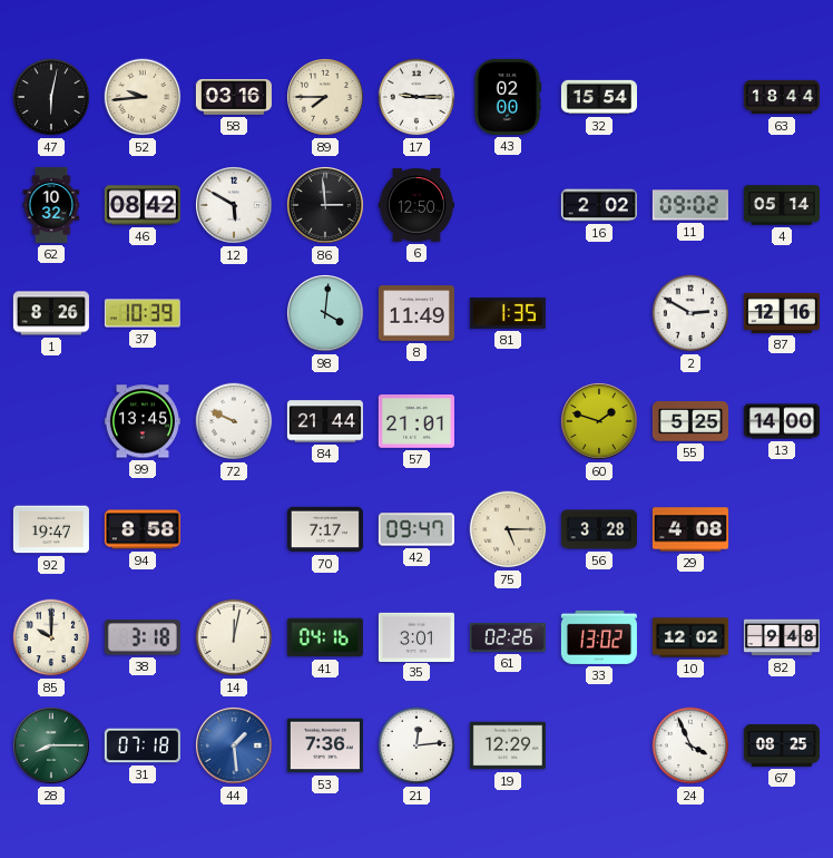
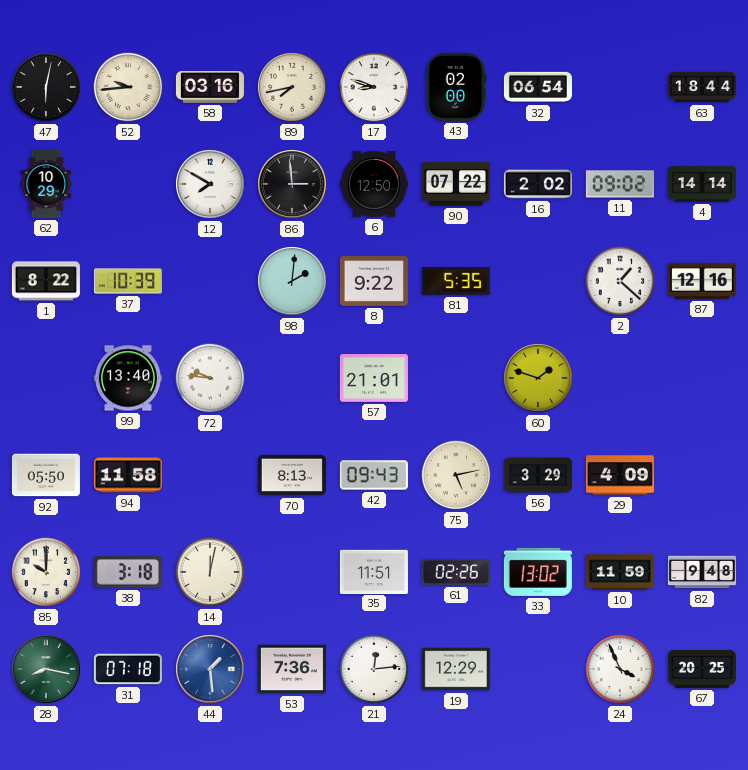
89: 7:45 -> 7:43 (293, 88)
17: 9:15 -> 8:48 (374, 87)
32: 15:54 -> 06:54 (538, 87)
62: 10:32 -> 10:29 (46, 184)
46: 08:42 -> none (143, 205)
12: 5:50 -> 7:50 (211, 185)
90: none -> 07:22 (456, 184)
4: 05:14 -> 14:14 (702, 184)
1: 8:26 -> 8:22 (46, 281)
98: 4:01 -> 2:01 (293, 282)
8: 11:49 -> 9:22 (374, 281)
81: 1:35 -> 5:35 (456, 281)
2: 2:50 -> 1:22 (620, 281)
99: 13:45 -> 13:40 (128, 378)
72: 9:49 -> 9:46 (210, 378)
84: 21:44 -> none (325, 421)
55: 5:25 -> none (690, 421)
13: 14:00 -> none (782, 421)
92: 19:47 -> 05:50 (46, 475)
94: 8:58 -> 11:58 (128, 475)
70: 7:17 -> 8:13 (292, 475)
42: 09:47 -> 09:43 (374, 475)
75: 5:15 -> 5:13 (456, 475)
56: 3:28 -> 3:29 (538, 475)
29: 4:08 -> 4:09 (620, 475)
41: 04:16 -> none (325, 637)
35: 3:01 -> 11:51 (374, 571)
10: 12:02 -> 11:59 (620, 572)
28: 8:15 -> 8:17 (47, 670)
67: 08:25 -> 20:25 (702, 669)
